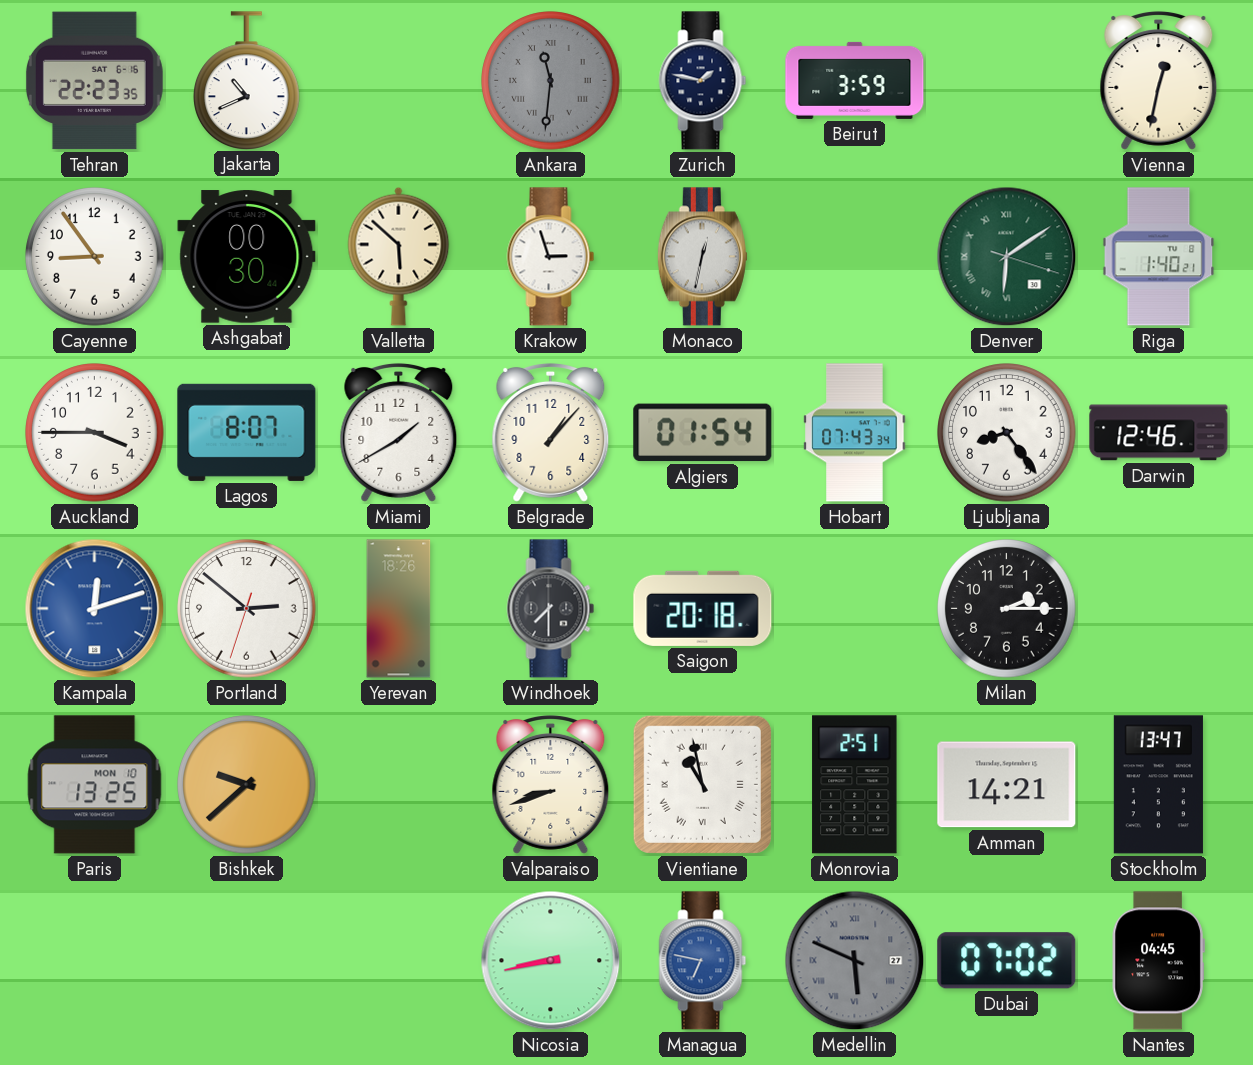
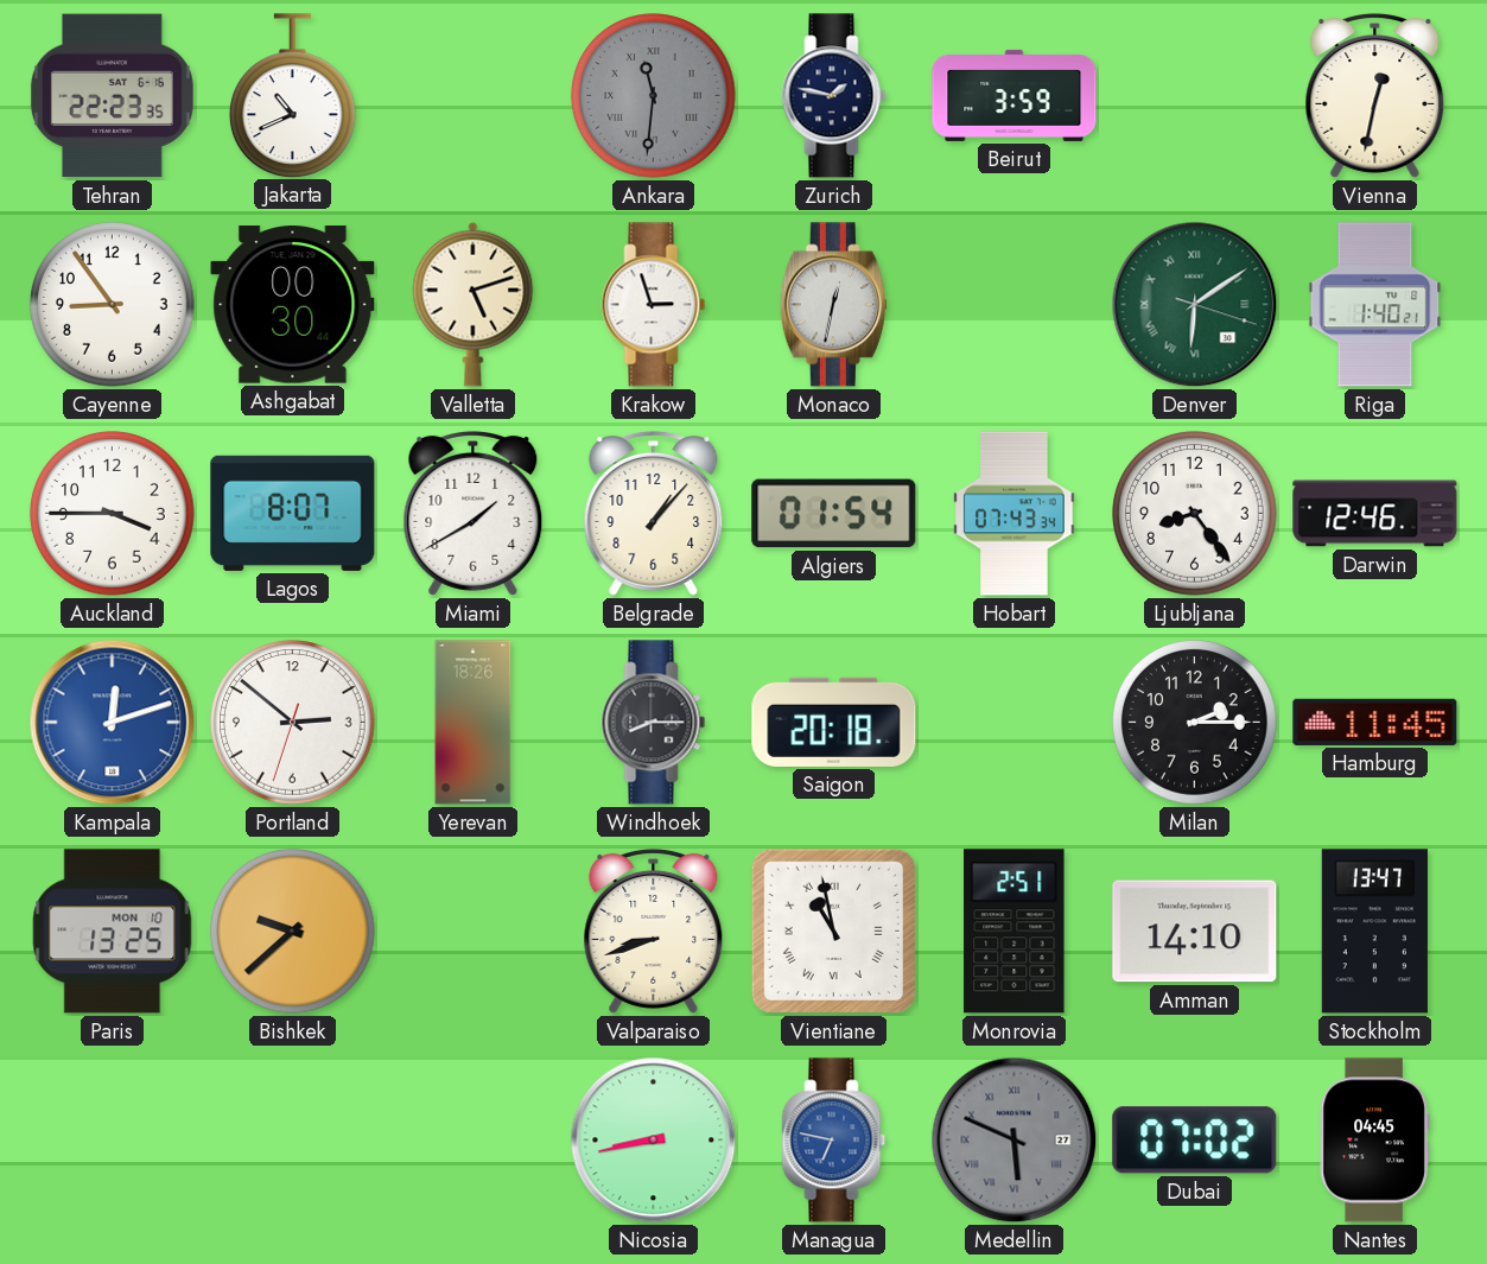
Valletta: 5:52 -> 5:12 (474, 304)
Windhoek: 7:30 -> 8:15 (654, 723)
Hamburg: none -> 11:45 (1375, 722)
Amman: 14:21 -> 14:10 (1195, 932)
